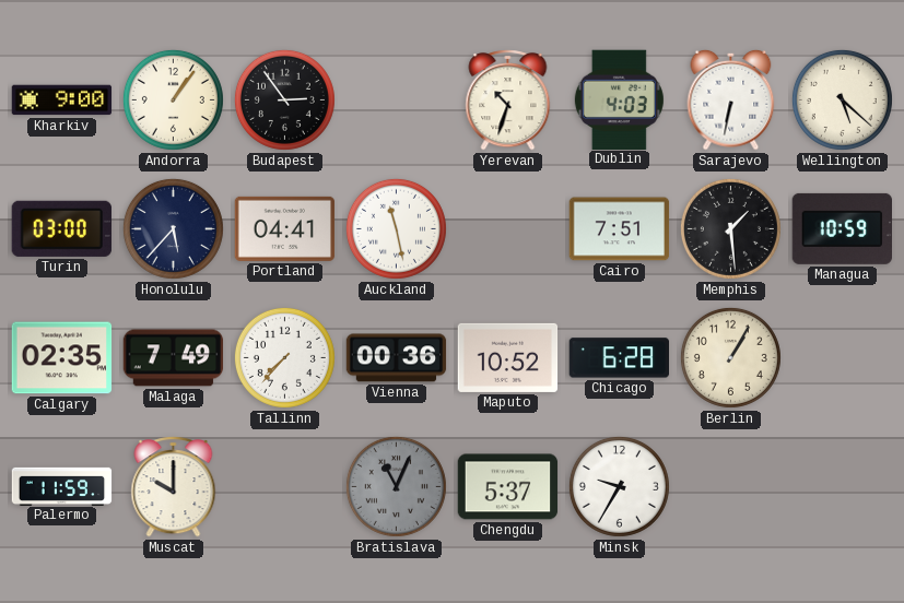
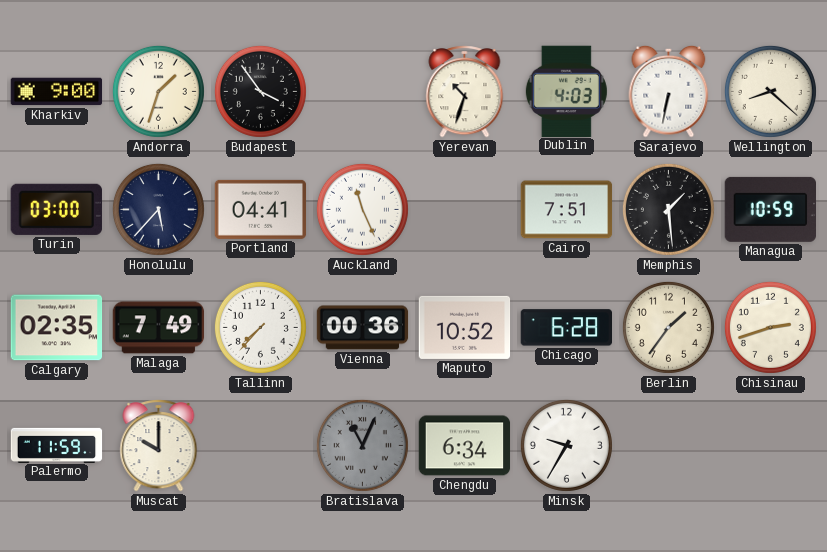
Andorra: 1:06 -> 1:33 (158, 91)
Budapest: 2:54 -> 3:54 (260, 91)
Wellington: 5:22 -> 8:22 (770, 91)
Auckland: 11:28 -> 11:26 (362, 209)
Berlin: 1:05 -> 1:36 (668, 327)
Chisinau: none -> 2:42 (770, 327)
Chengdu: 5:37 -> 6:34 (465, 446)
